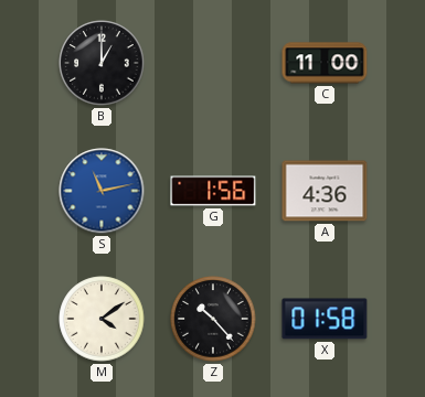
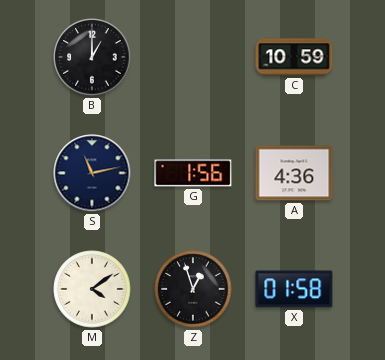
C: 11:00 -> 10:59 (294, 57)
S dial: blue -> navy (92, 173)
Z: 10:23 -> 12:57 (193, 289)
